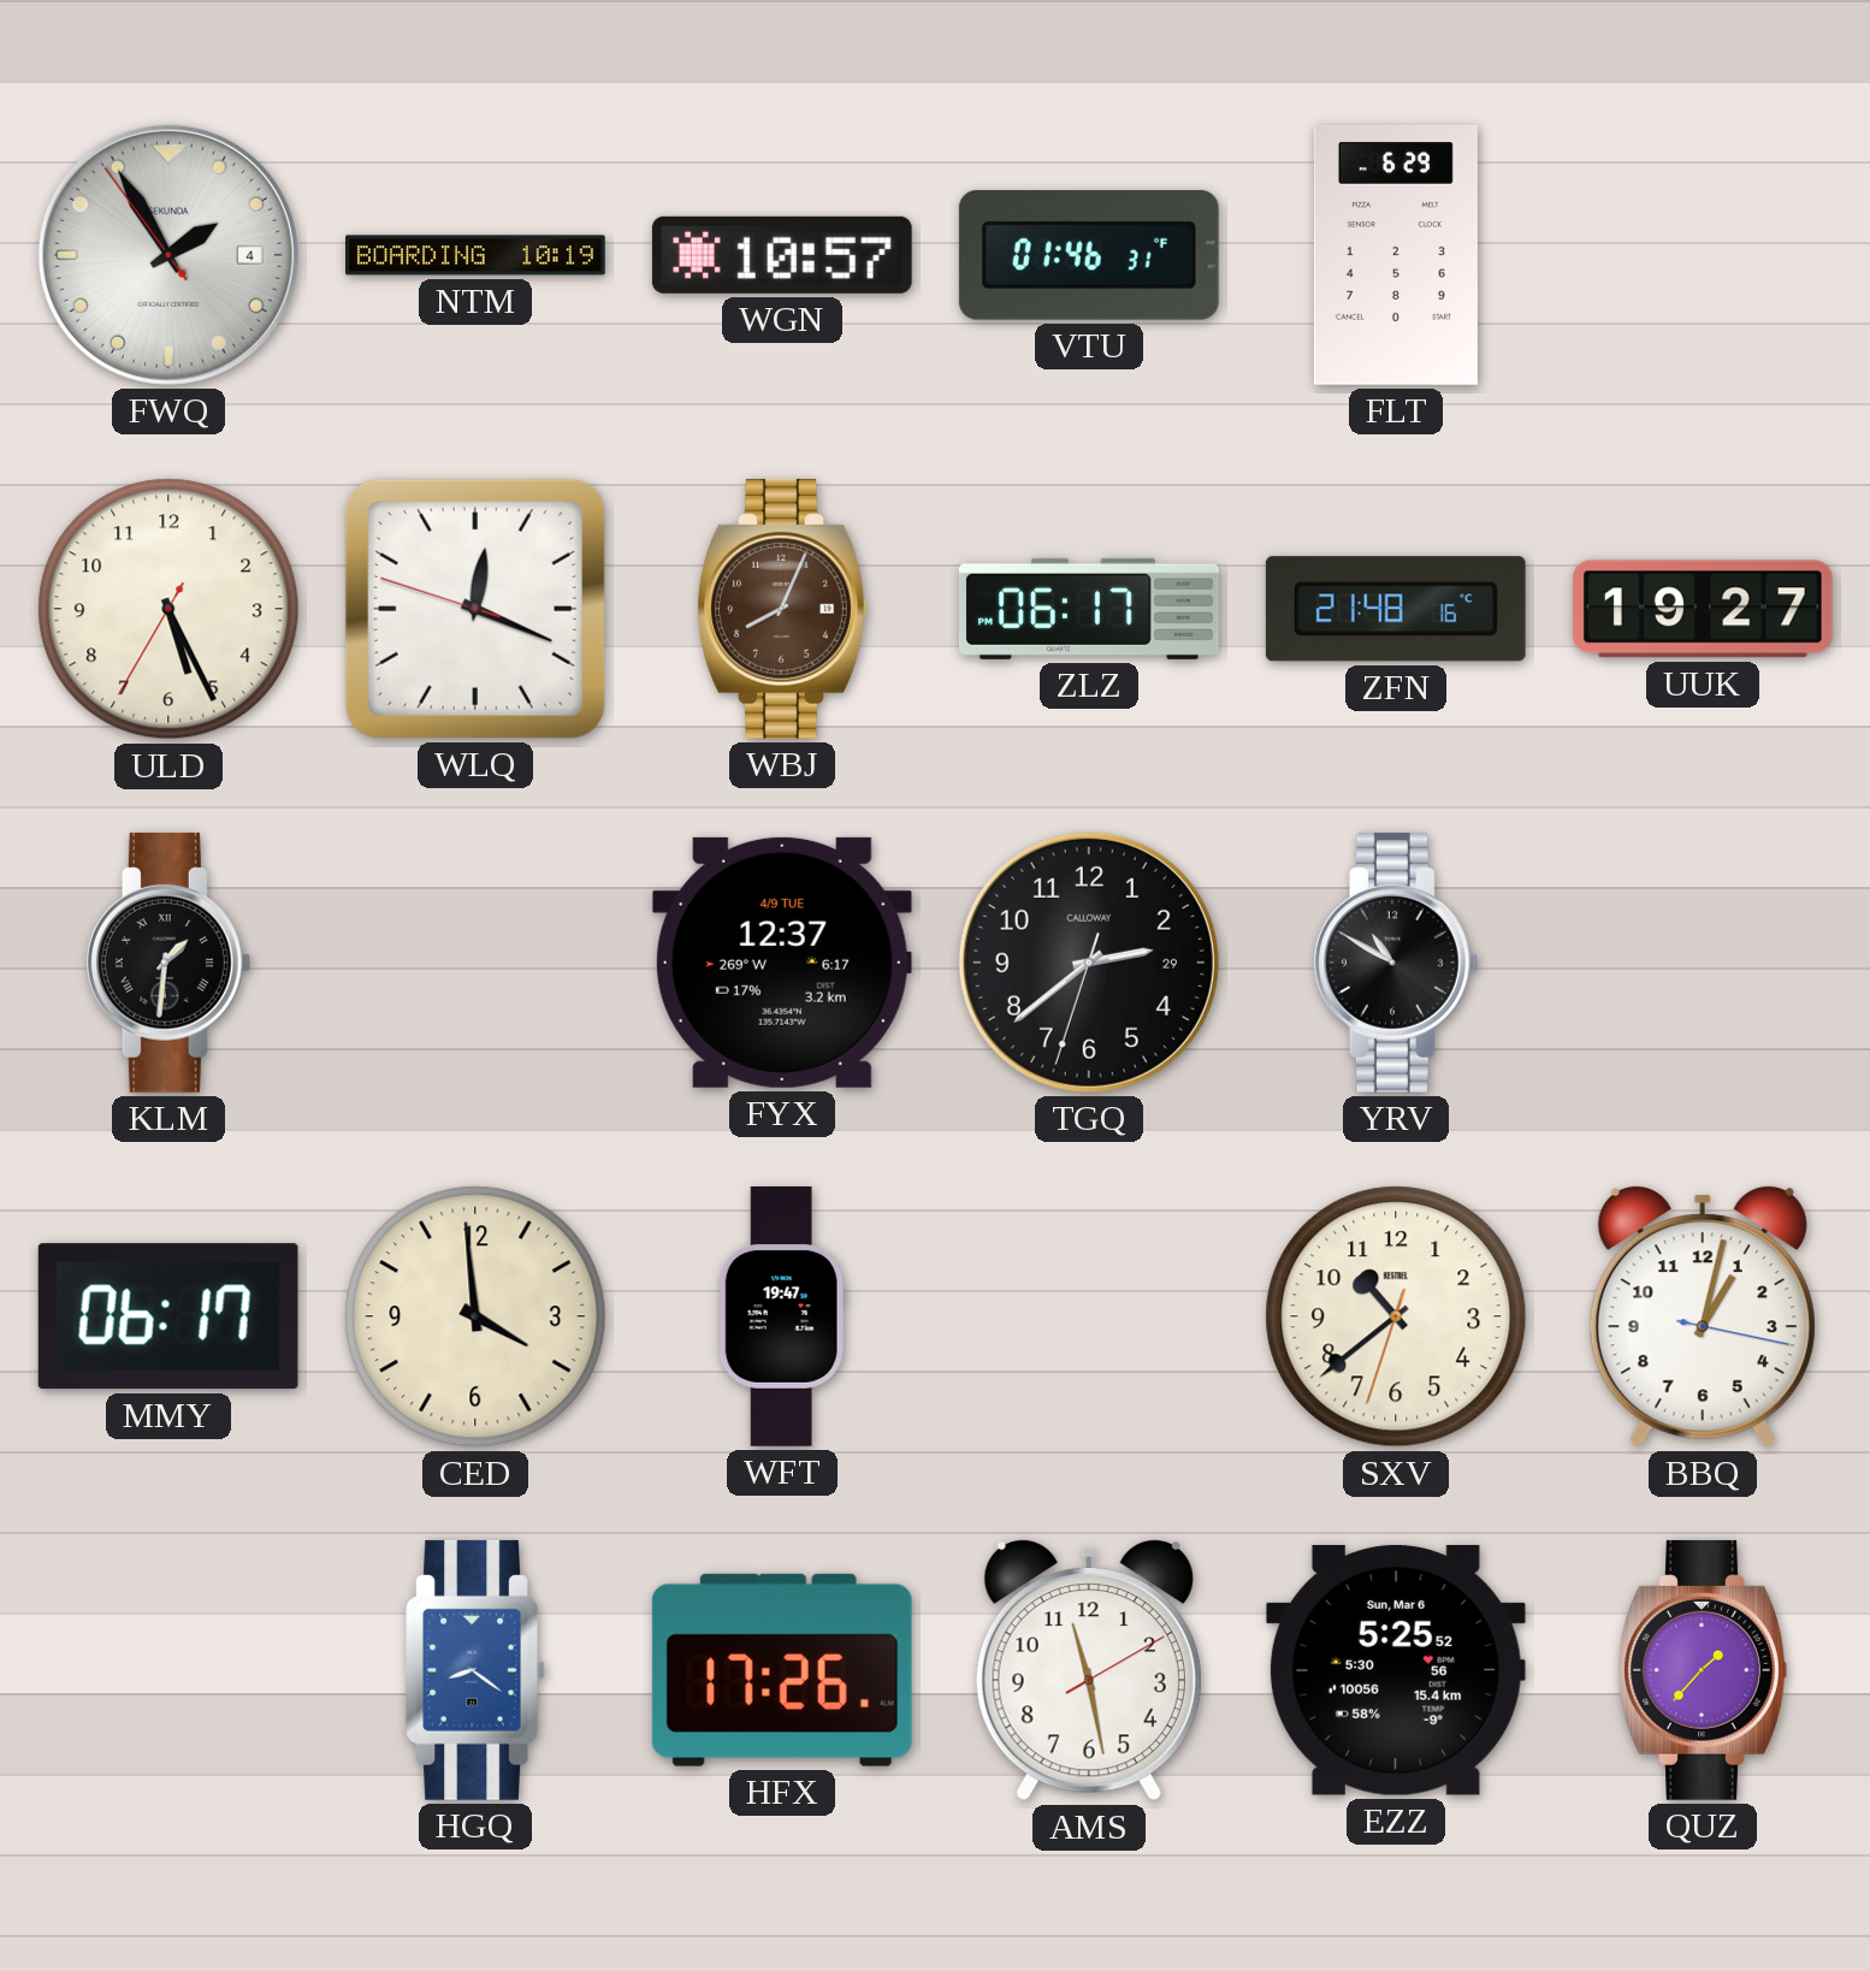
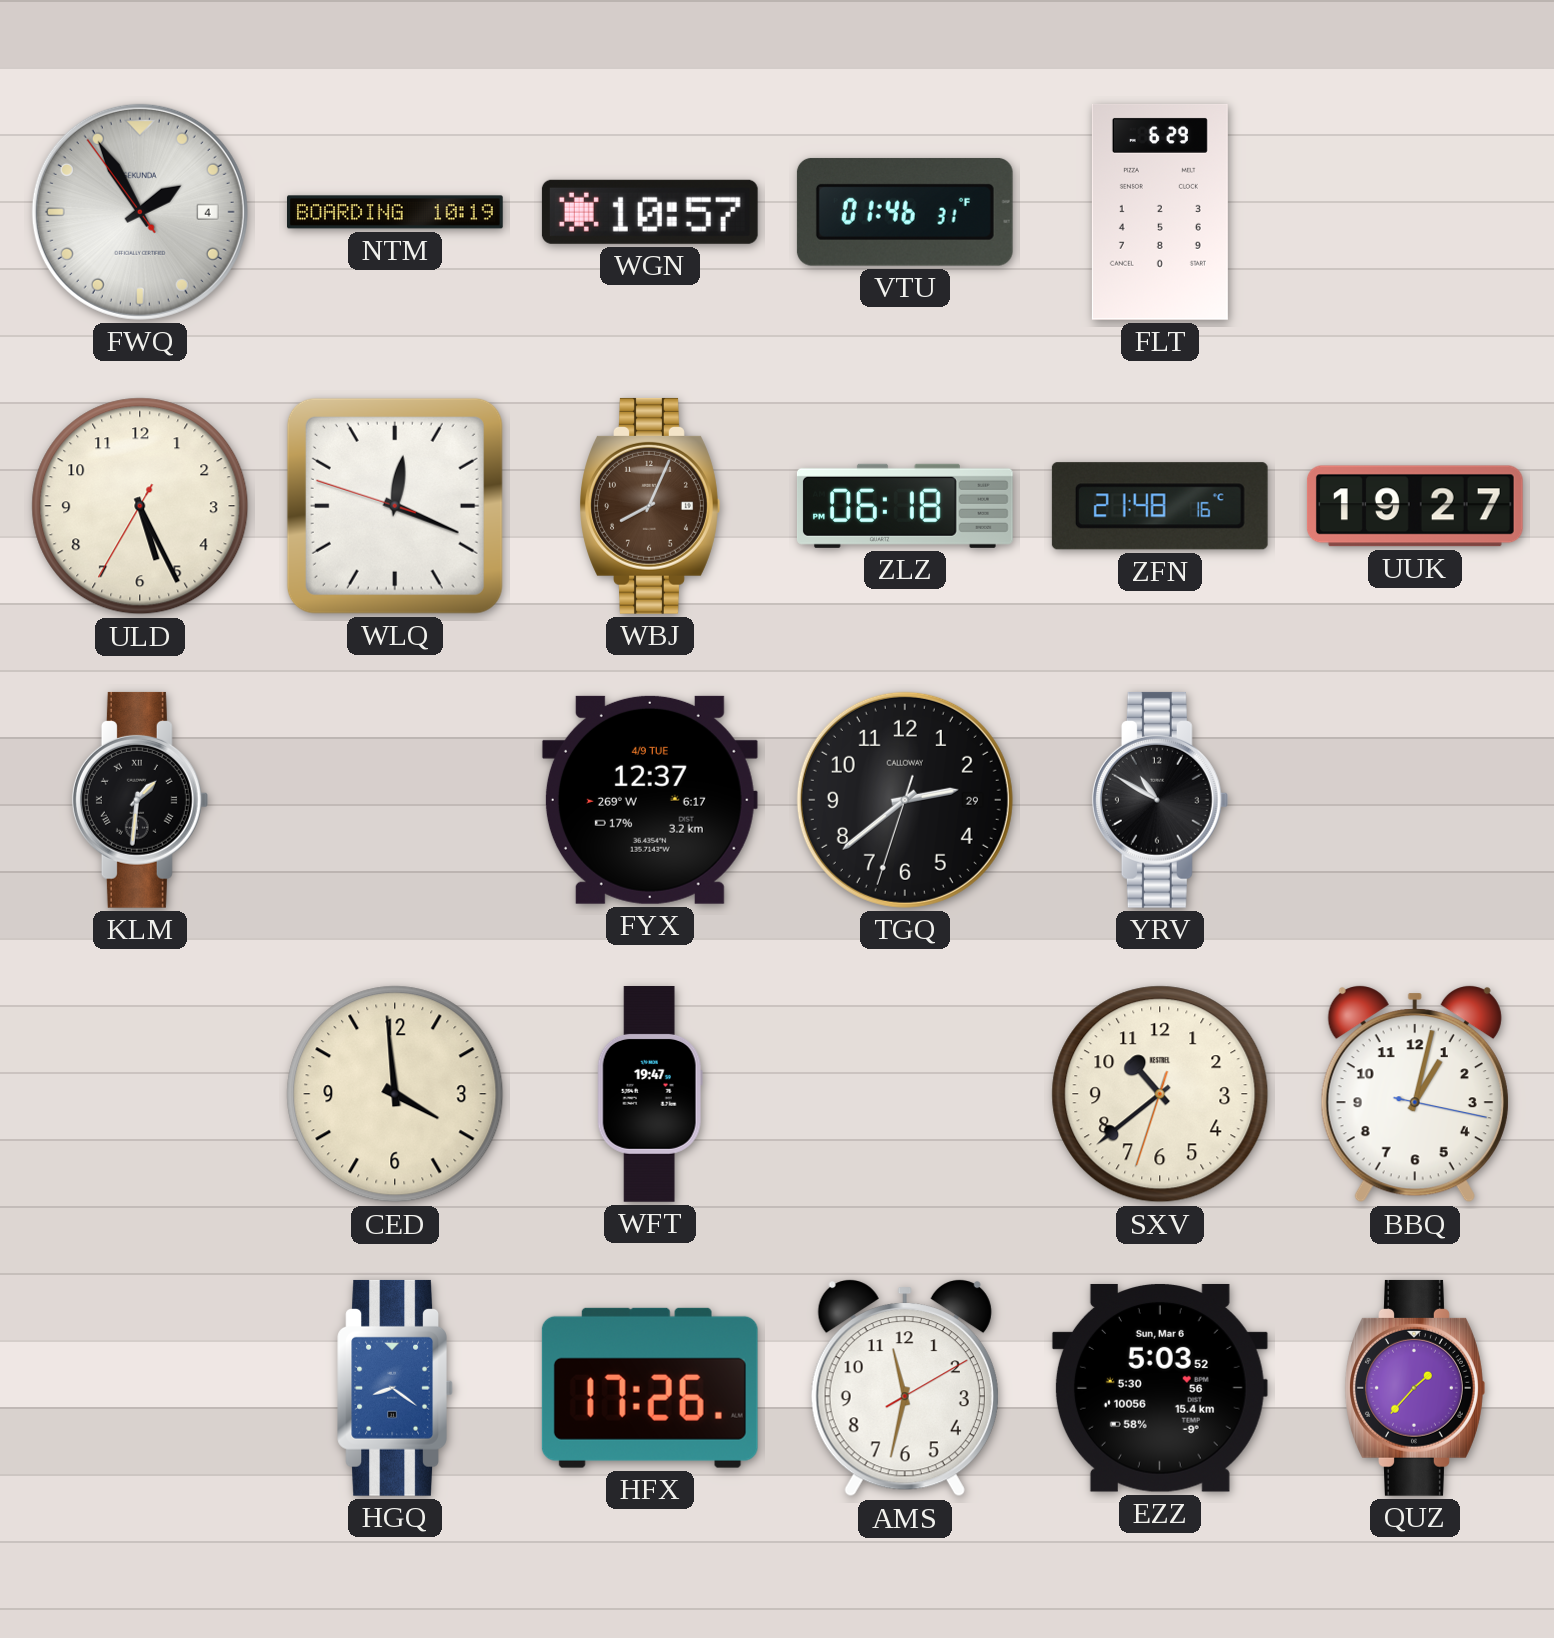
ZLZ: 06:17 -> 06:18 (905, 506)
MMY: 06:17 -> none (168, 1316)
AMS: 11:28 -> 11:32 (905, 1389)
EZZ: 5:25 -> 5:03 (1160, 1388)
